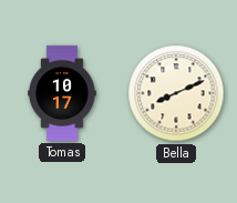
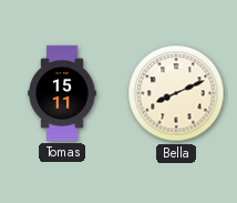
Tomas: 10:17 -> 15:11 (62, 93)
